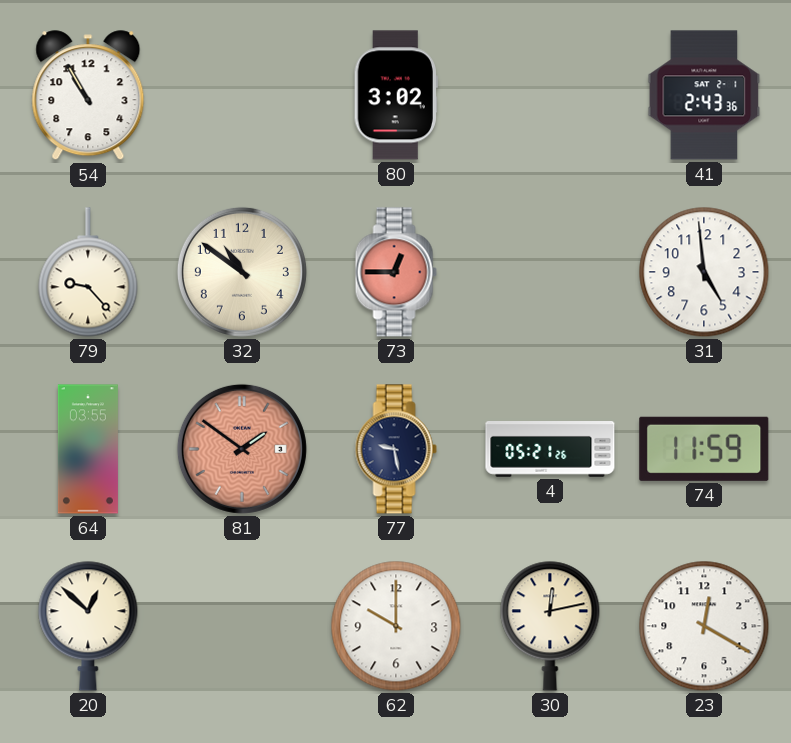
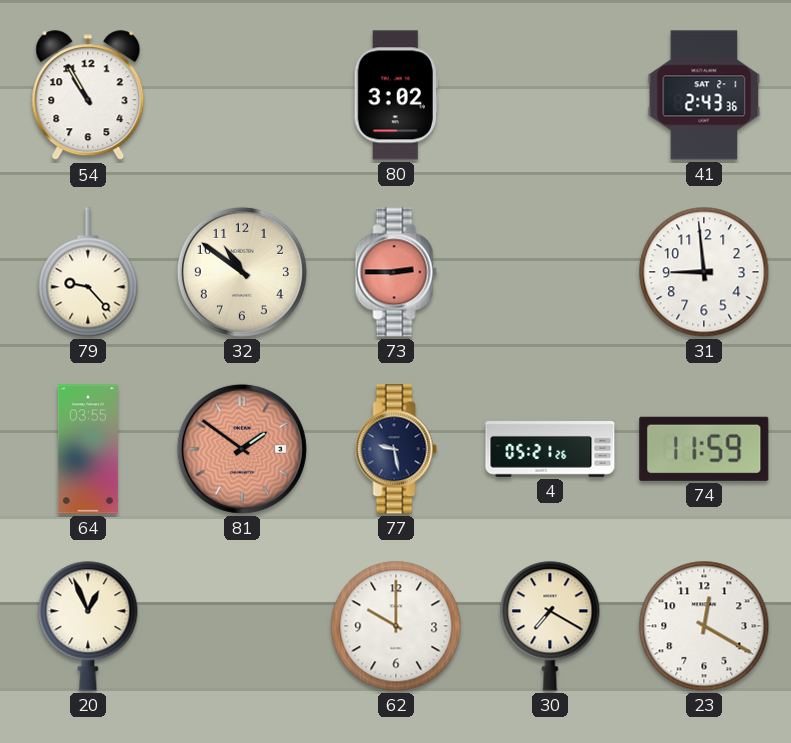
73: 12:45 -> 2:45 (396, 272)
31: 4:59 -> 8:59 (704, 272)
20: 12:52 -> 12:56 (88, 626)
30: 12:13 -> 7:20 (550, 626)
